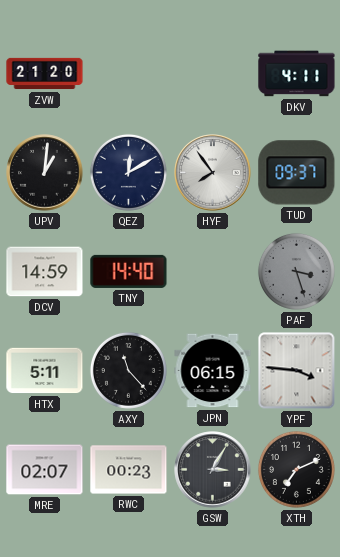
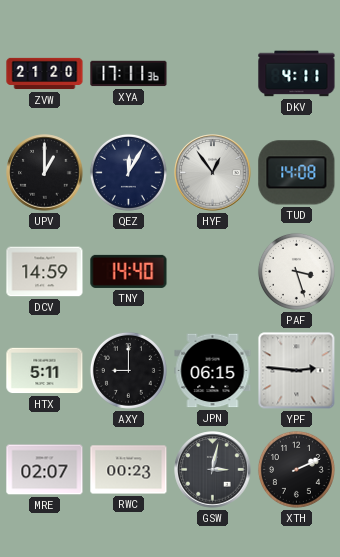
XYA: none -> 17:11 (129, 74)
UPV: 1:01 -> 1:00 (45, 173)
QEZ: 12:10 -> 12:05 (128, 172)
HYF: 7:54 -> 12:54 (213, 173)
TUD: 09:37 -> 14:08 (297, 173)
PAF dial: grey -> white (296, 271)
AXY: 11:23 -> 9:00 (128, 370)
YPF: 3:46 -> 2:46 (297, 371)
GSW: 3:05 -> 3:02 (213, 470)
XTH: 7:11 -> 2:11 (296, 469)
